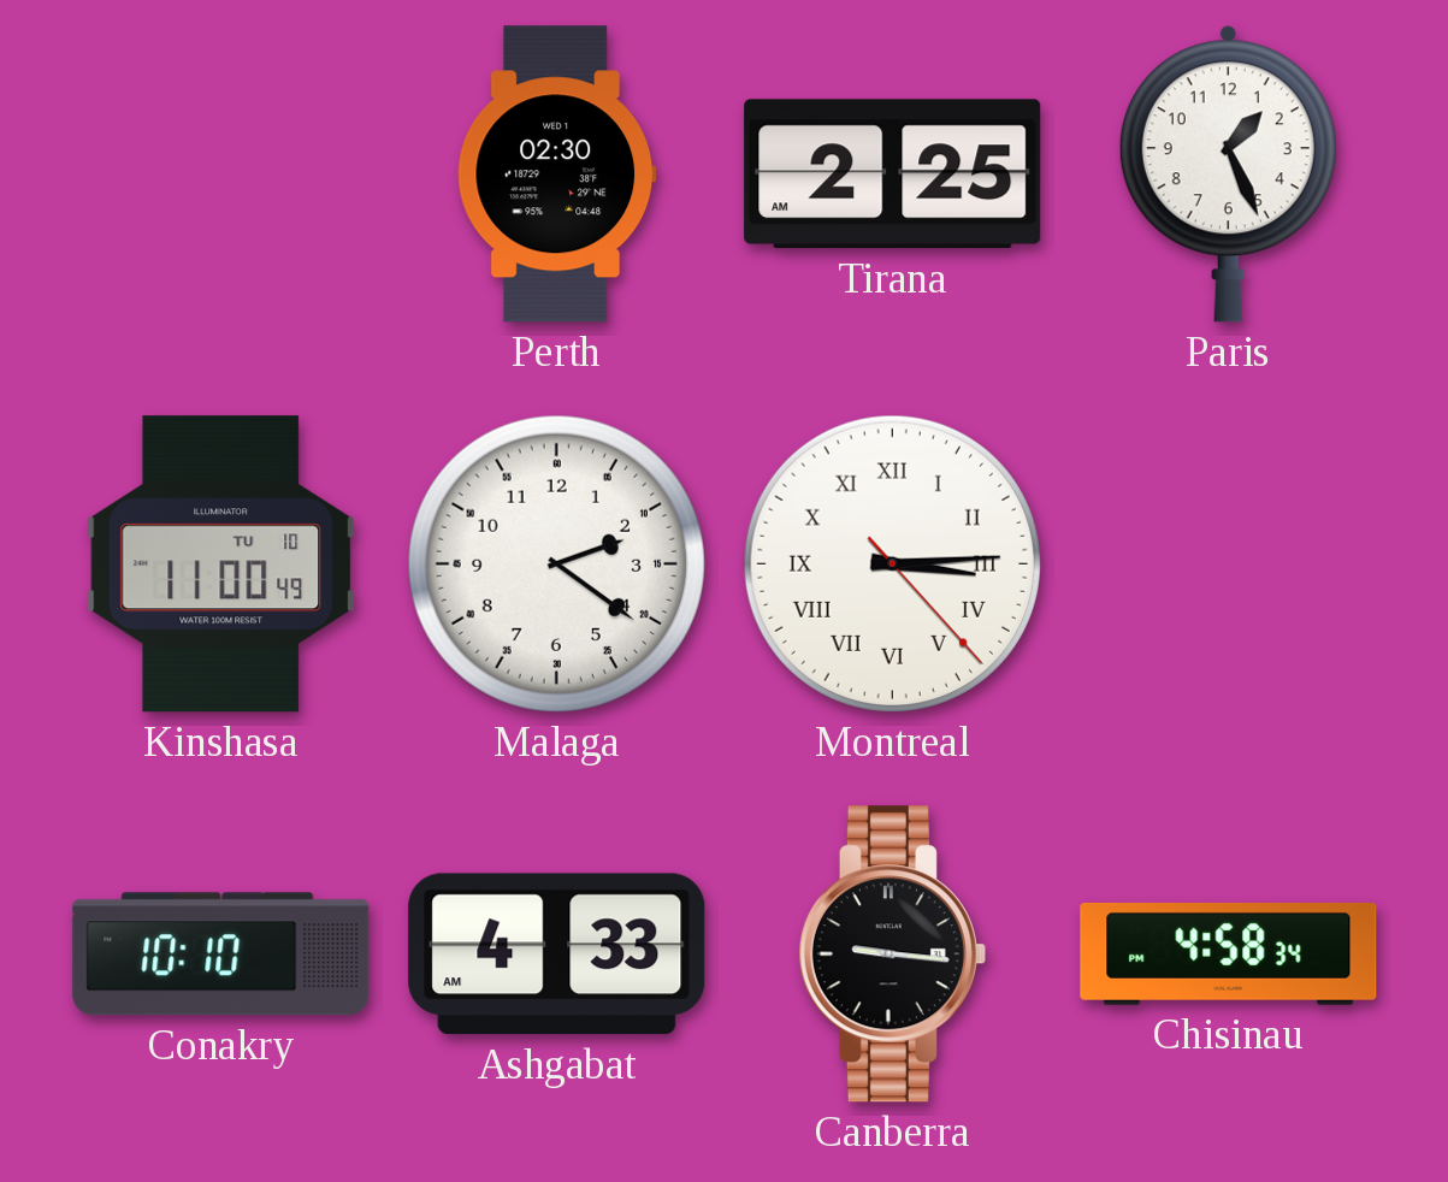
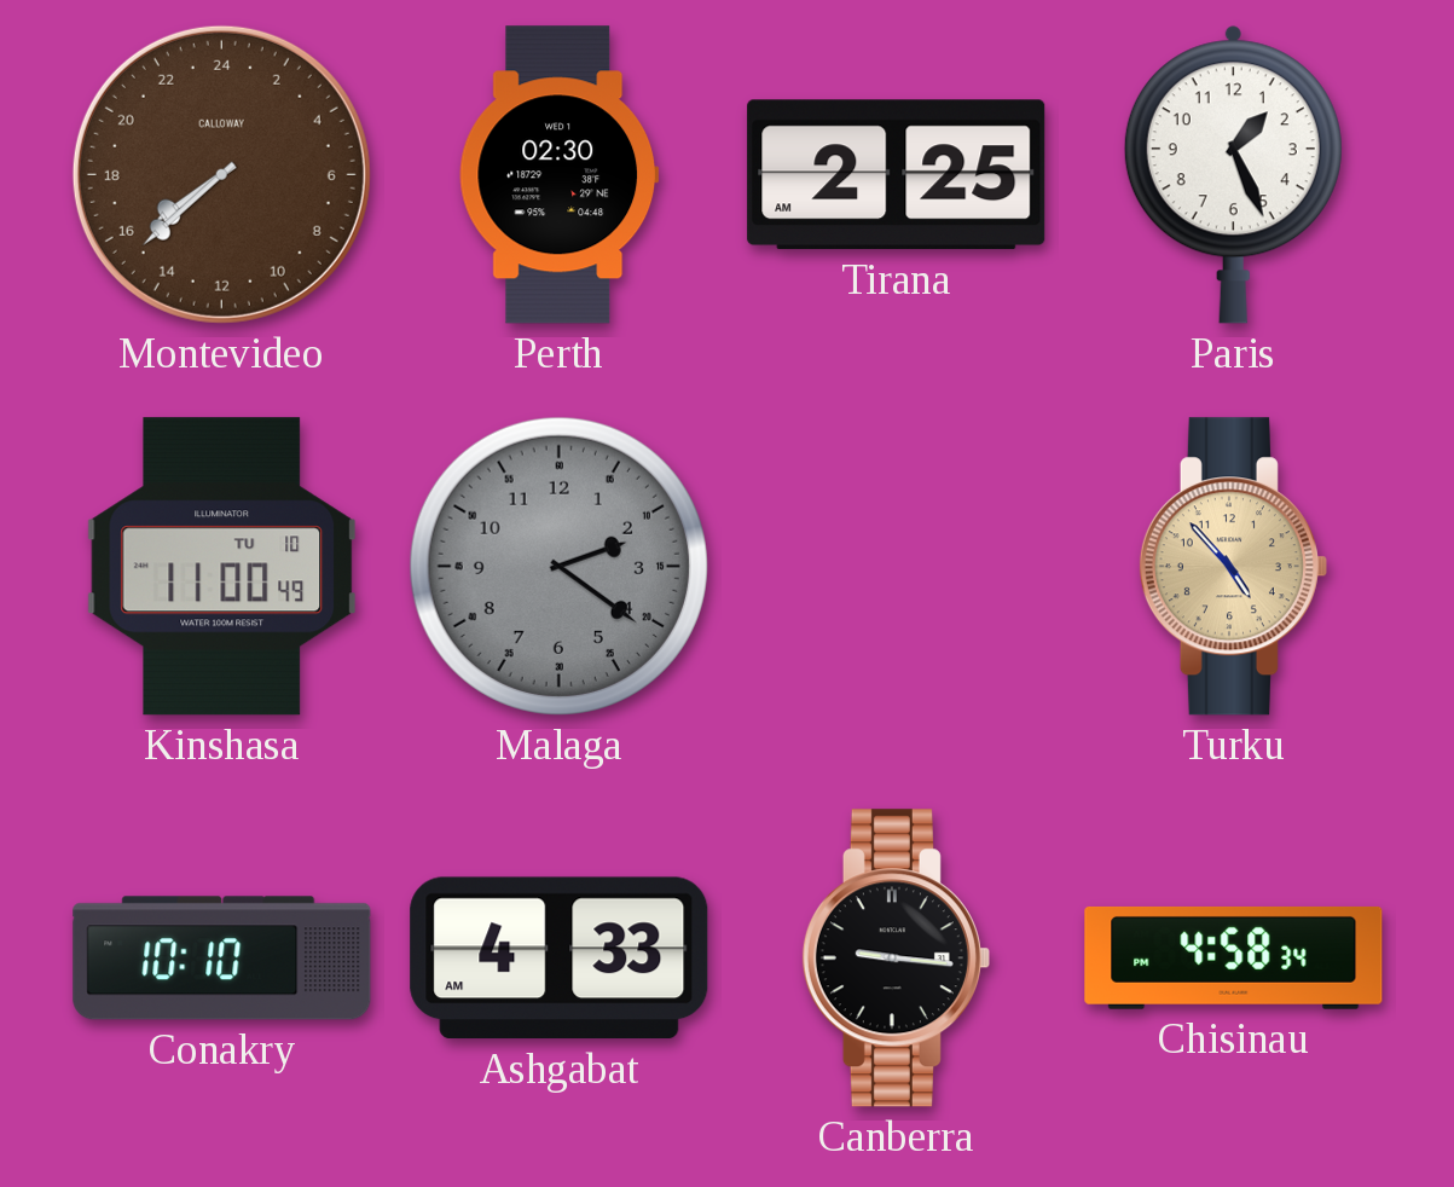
Montevideo: none -> 15:38 (221, 174)
Malaga dial: white -> grey (558, 566)
Montreal: 3:14 -> none (892, 563)
Turku: none -> 4:53 (1233, 567)
